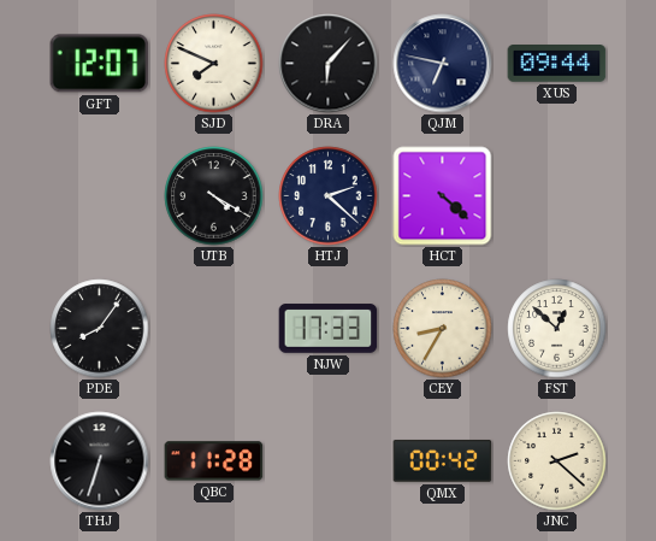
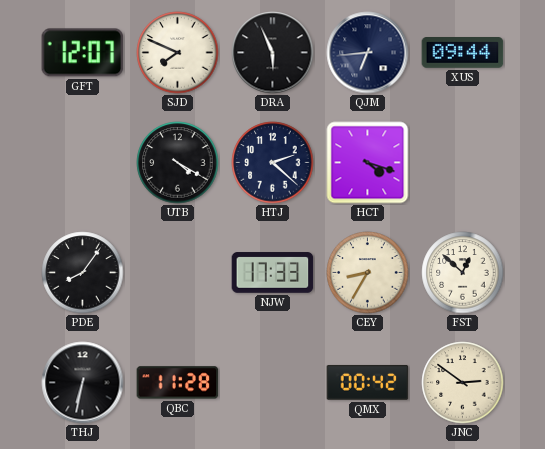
DRA: 6:07 -> 5:56 (273, 53)
QJM: 6:47 -> 6:44 (368, 53)
HCT: 4:22 -> 4:18 (368, 163)
THJ: 6:33 -> 6:32 (83, 383)
JNC: 2:22 -> 2:51 (463, 383)
